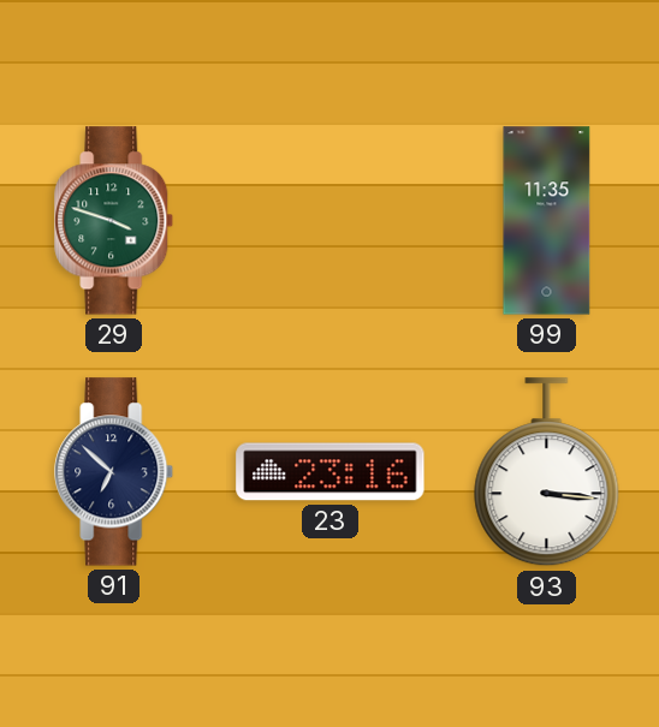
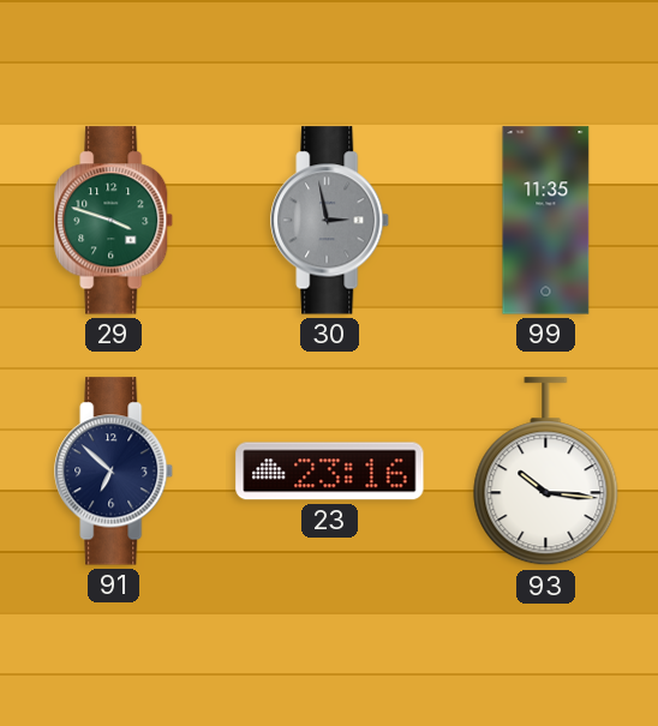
30: none -> 2:58 (330, 221)
93: 3:16 -> 10:16 (546, 472)
